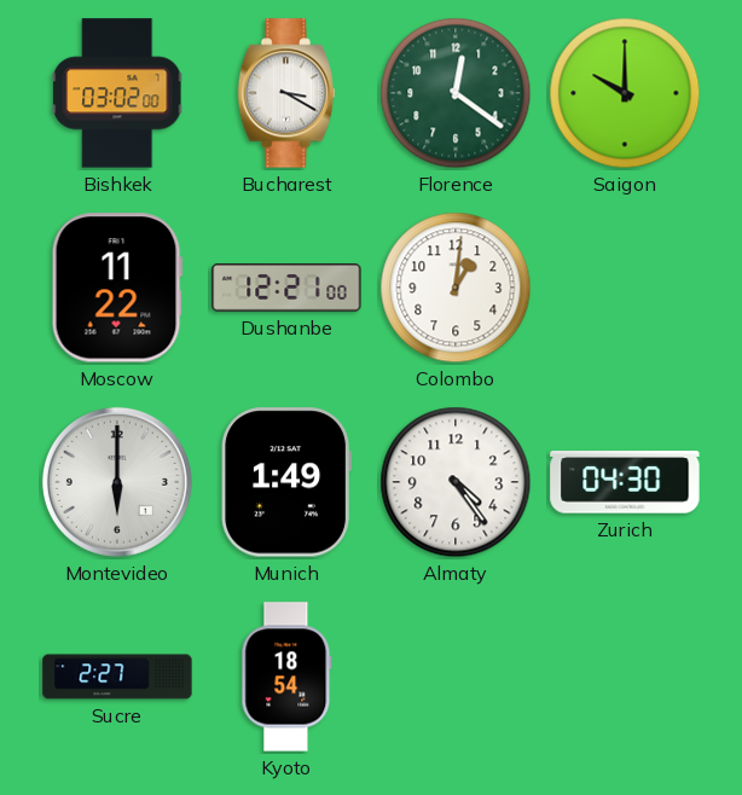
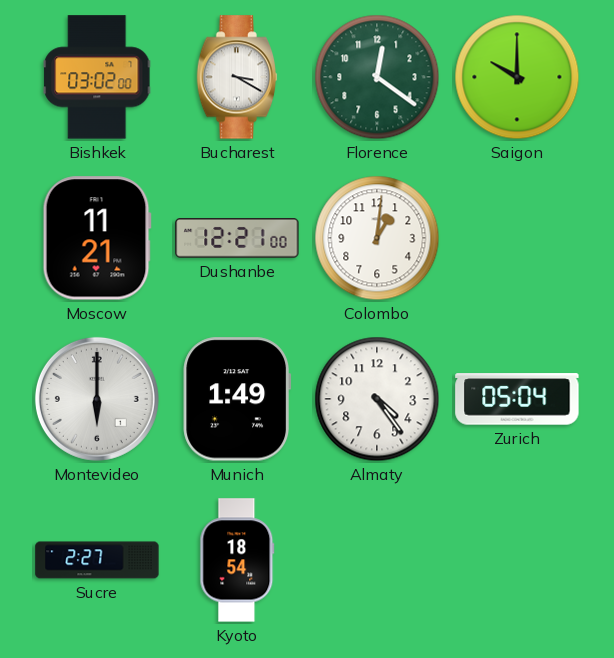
Moscow: 11:22 -> 11:21 (97, 238)
Zurich: 04:30 -> 05:04 (517, 399)
